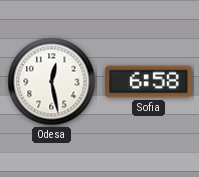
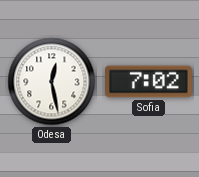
Sofia: 6:58 -> 7:02 (149, 82)
